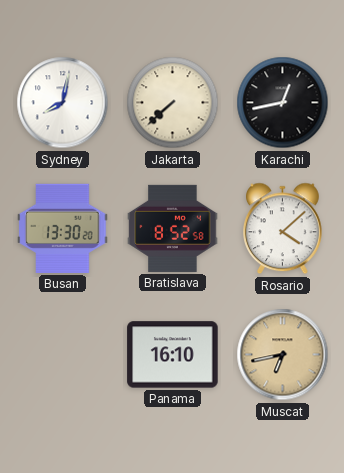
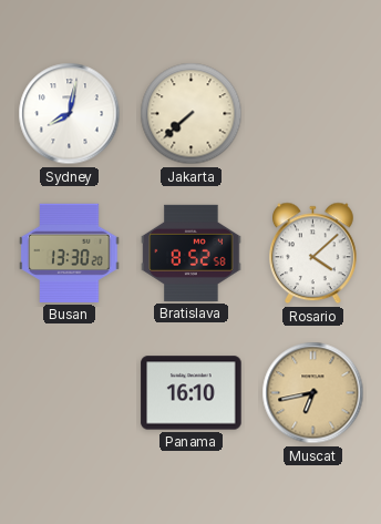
Karachi: 12:43 -> none (283, 103)
